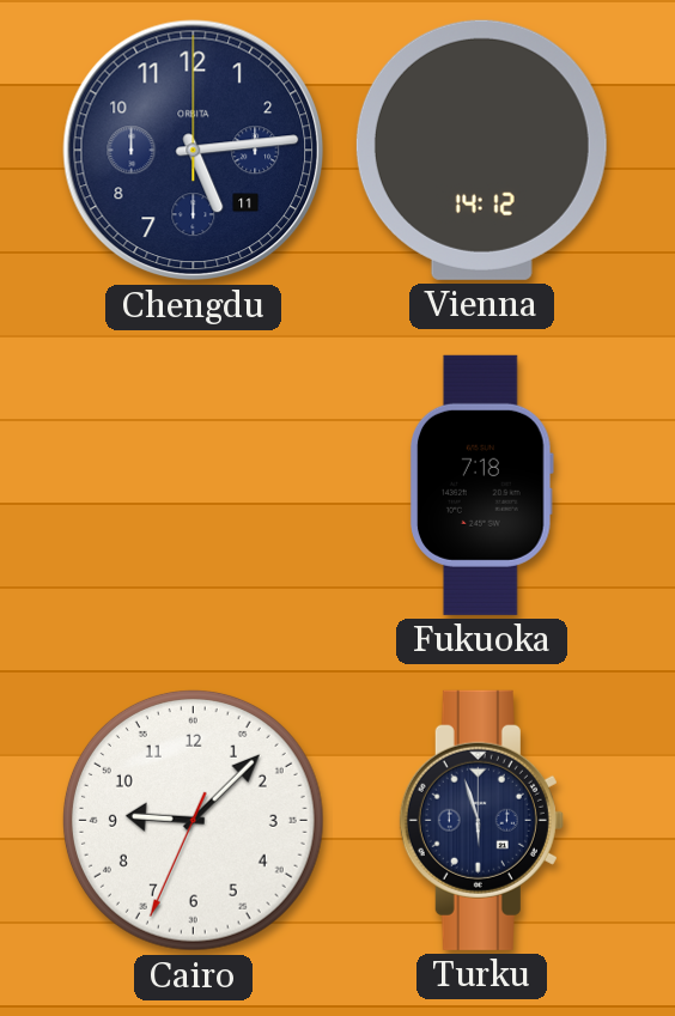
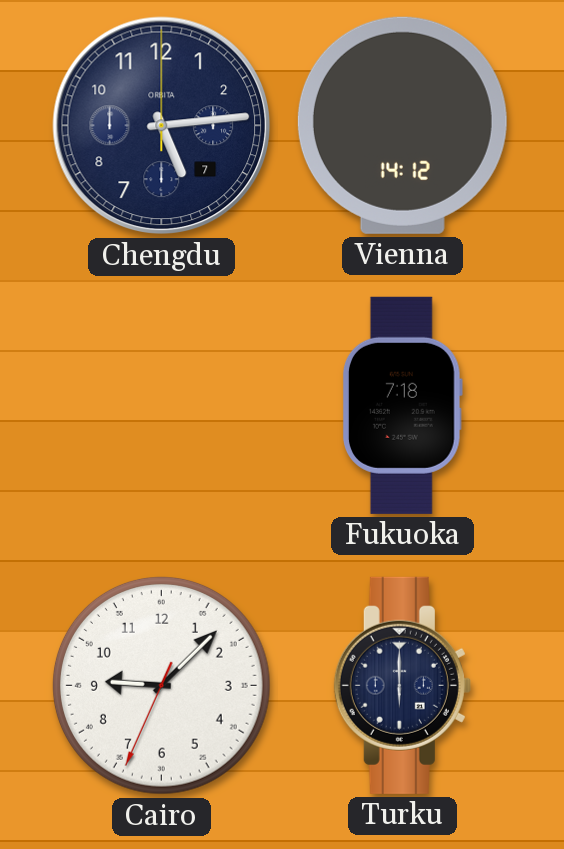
Chengdu date: 11 -> 7 (162, 126)
Turku: 5:57 -> 6:00 (402, 685)
